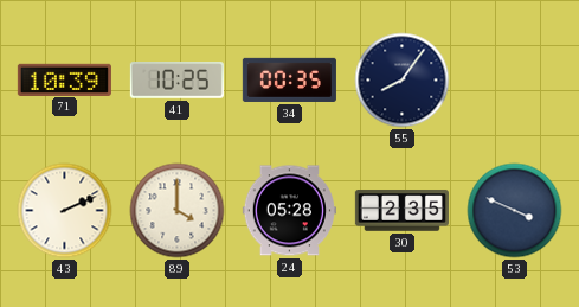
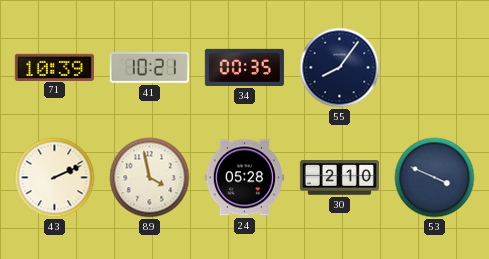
41: 10:25 -> 10:21 (149, 68)
89: 4:00 -> 3:58 (150, 178)
30: 2:35 -> 2:10 (339, 178)
